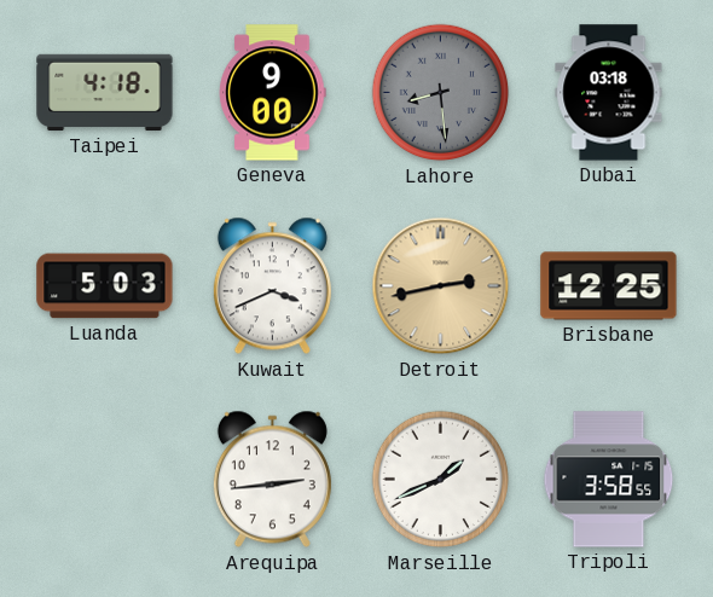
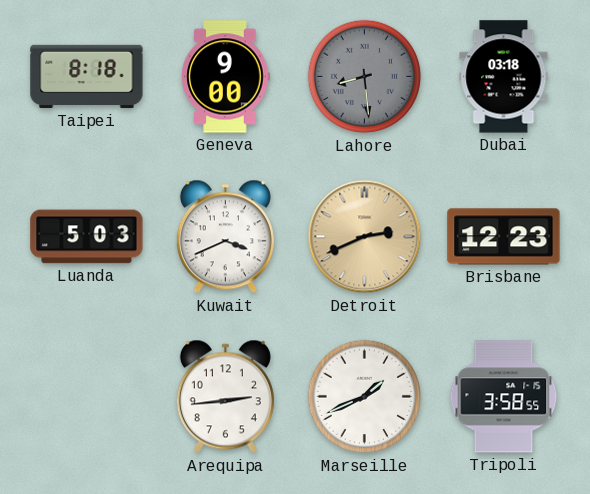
Taipei: 4:18 -> 8:18 (87, 77)
Detroit: 2:43 -> 2:41 (365, 237)
Brisbane: 12:25 -> 12:23 (504, 237)
